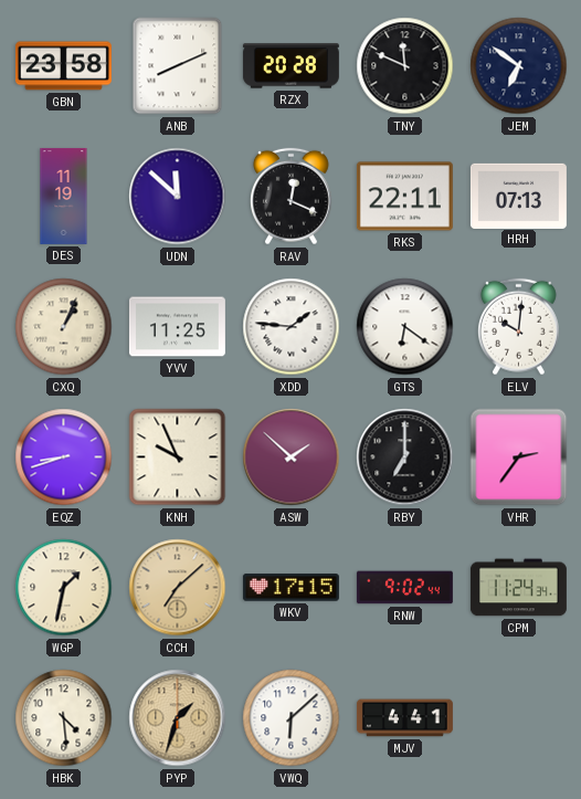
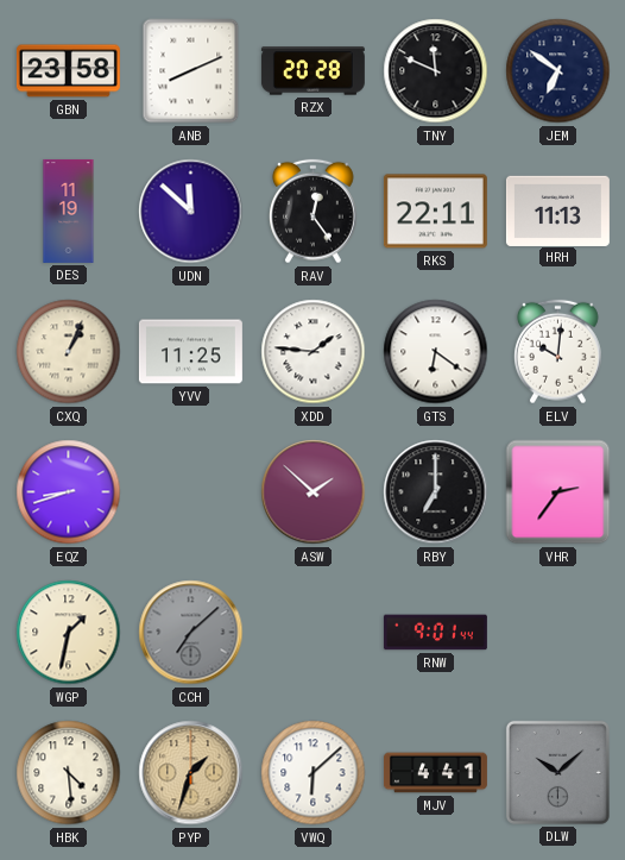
RAV: 12:19 -> 12:24 (314, 212)
HRH: 07:13 -> 11:13 (557, 211)
KNH: 9:56 -> none (178, 458)
CCH dial: champagne -> grey (191, 633)
WKV: 17:15 -> none (290, 588)
RNW: 9:02 -> 9:01 (435, 633)
CPM: 11:24 -> none (518, 588)
DLW: none -> 10:08 (557, 772)
